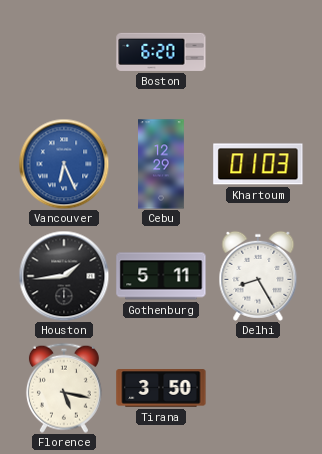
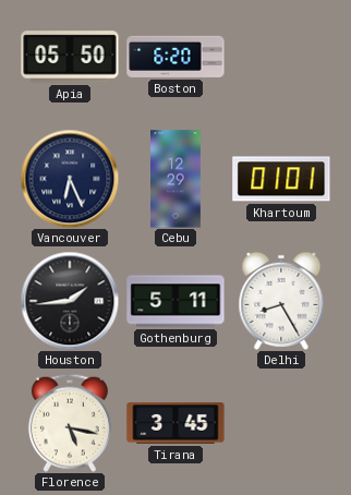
Apia: none -> 05:50 (70, 57)
Vancouver dial: blue -> navy (70, 179)
Khartoum: 01:03 -> 01:01 (281, 179)
Tirana: 3:50 -> 3:45 (175, 423)
